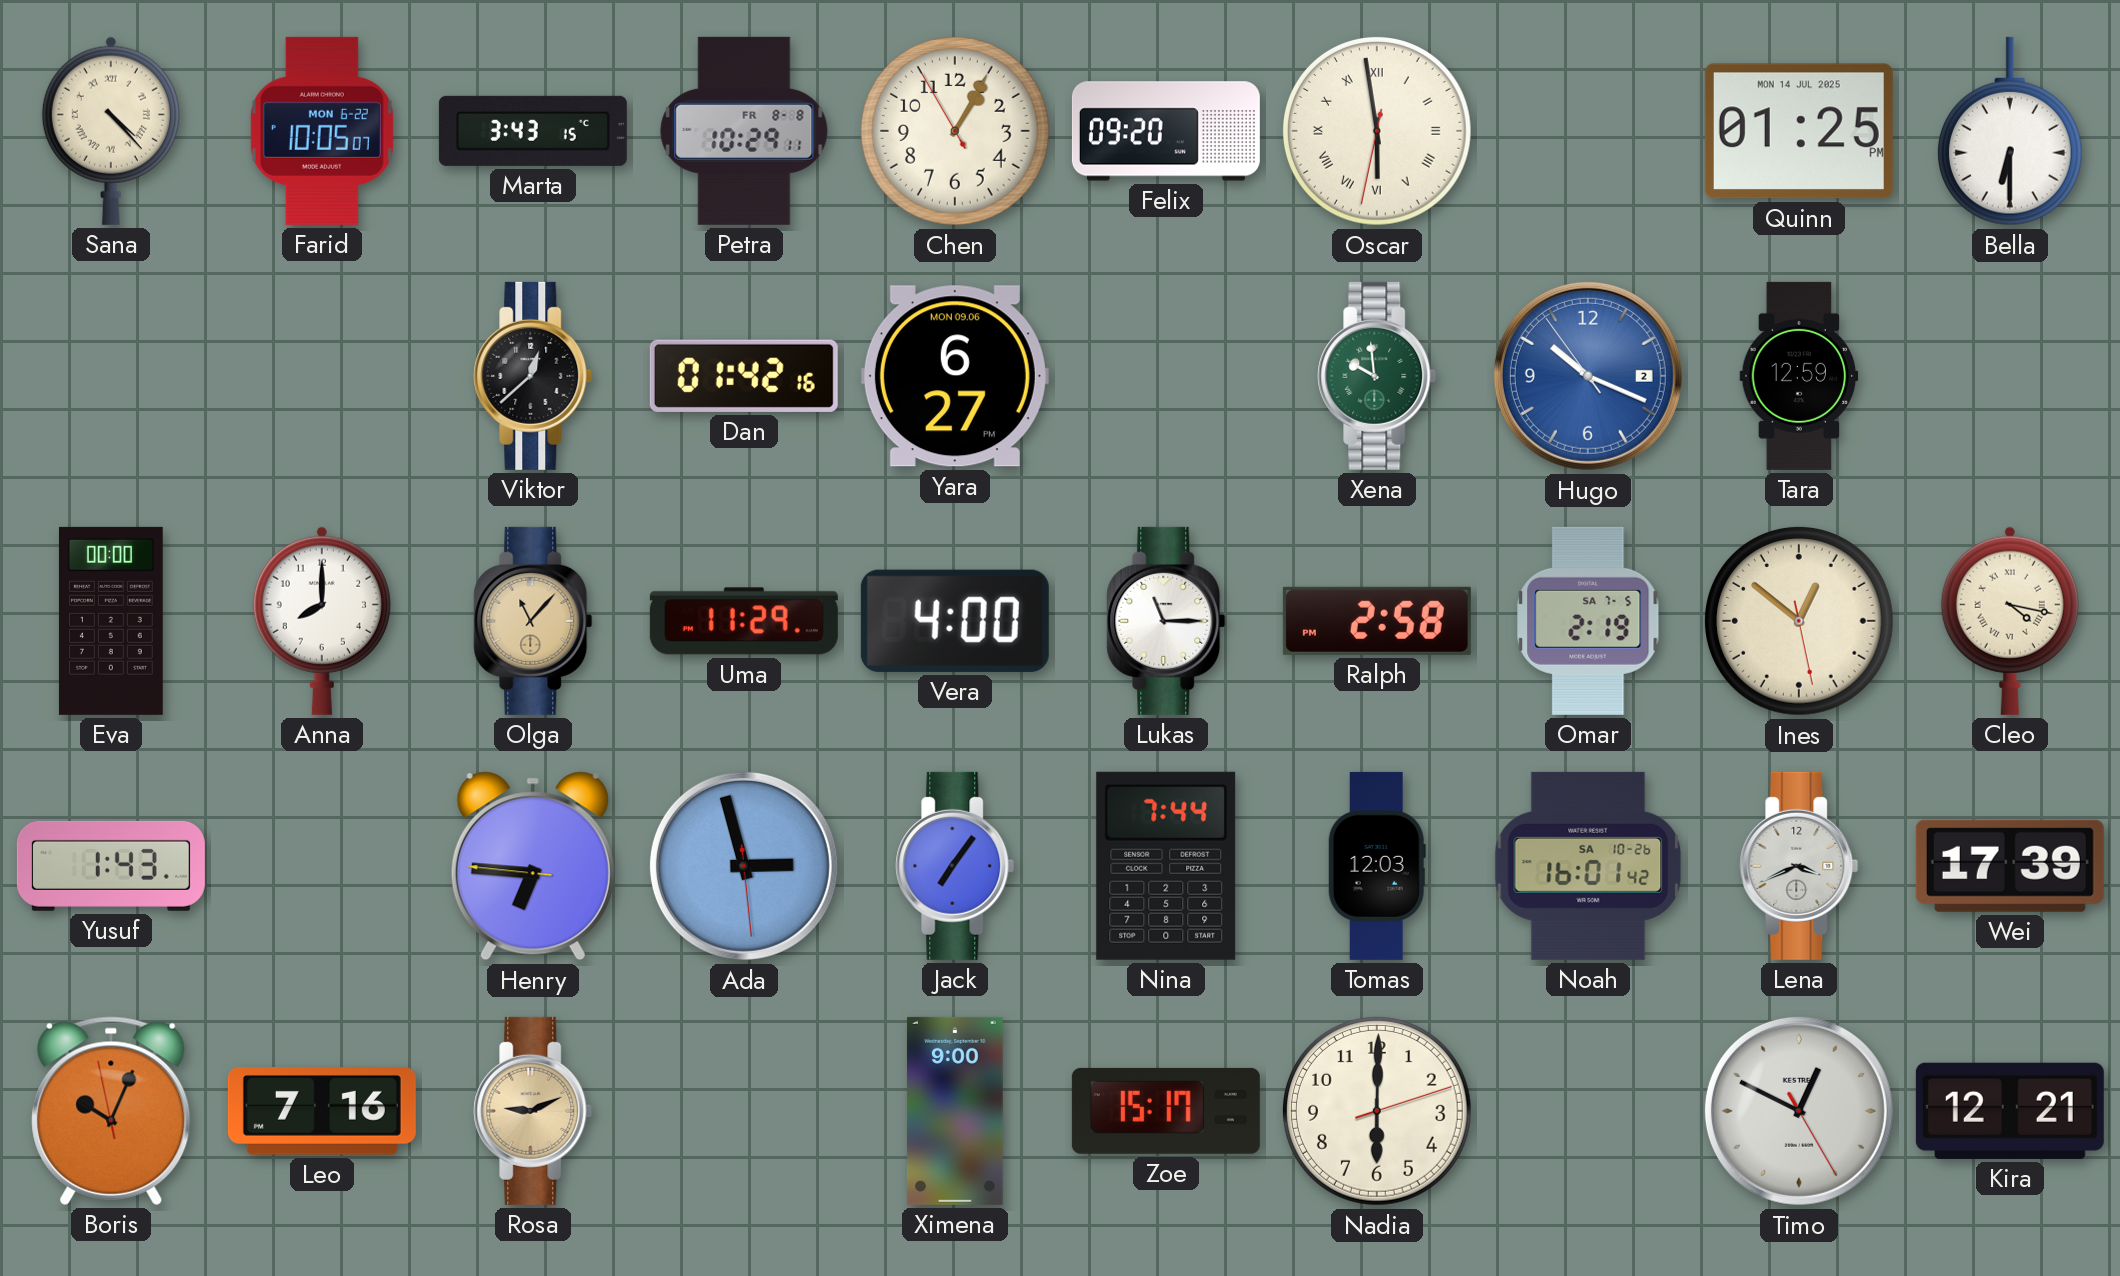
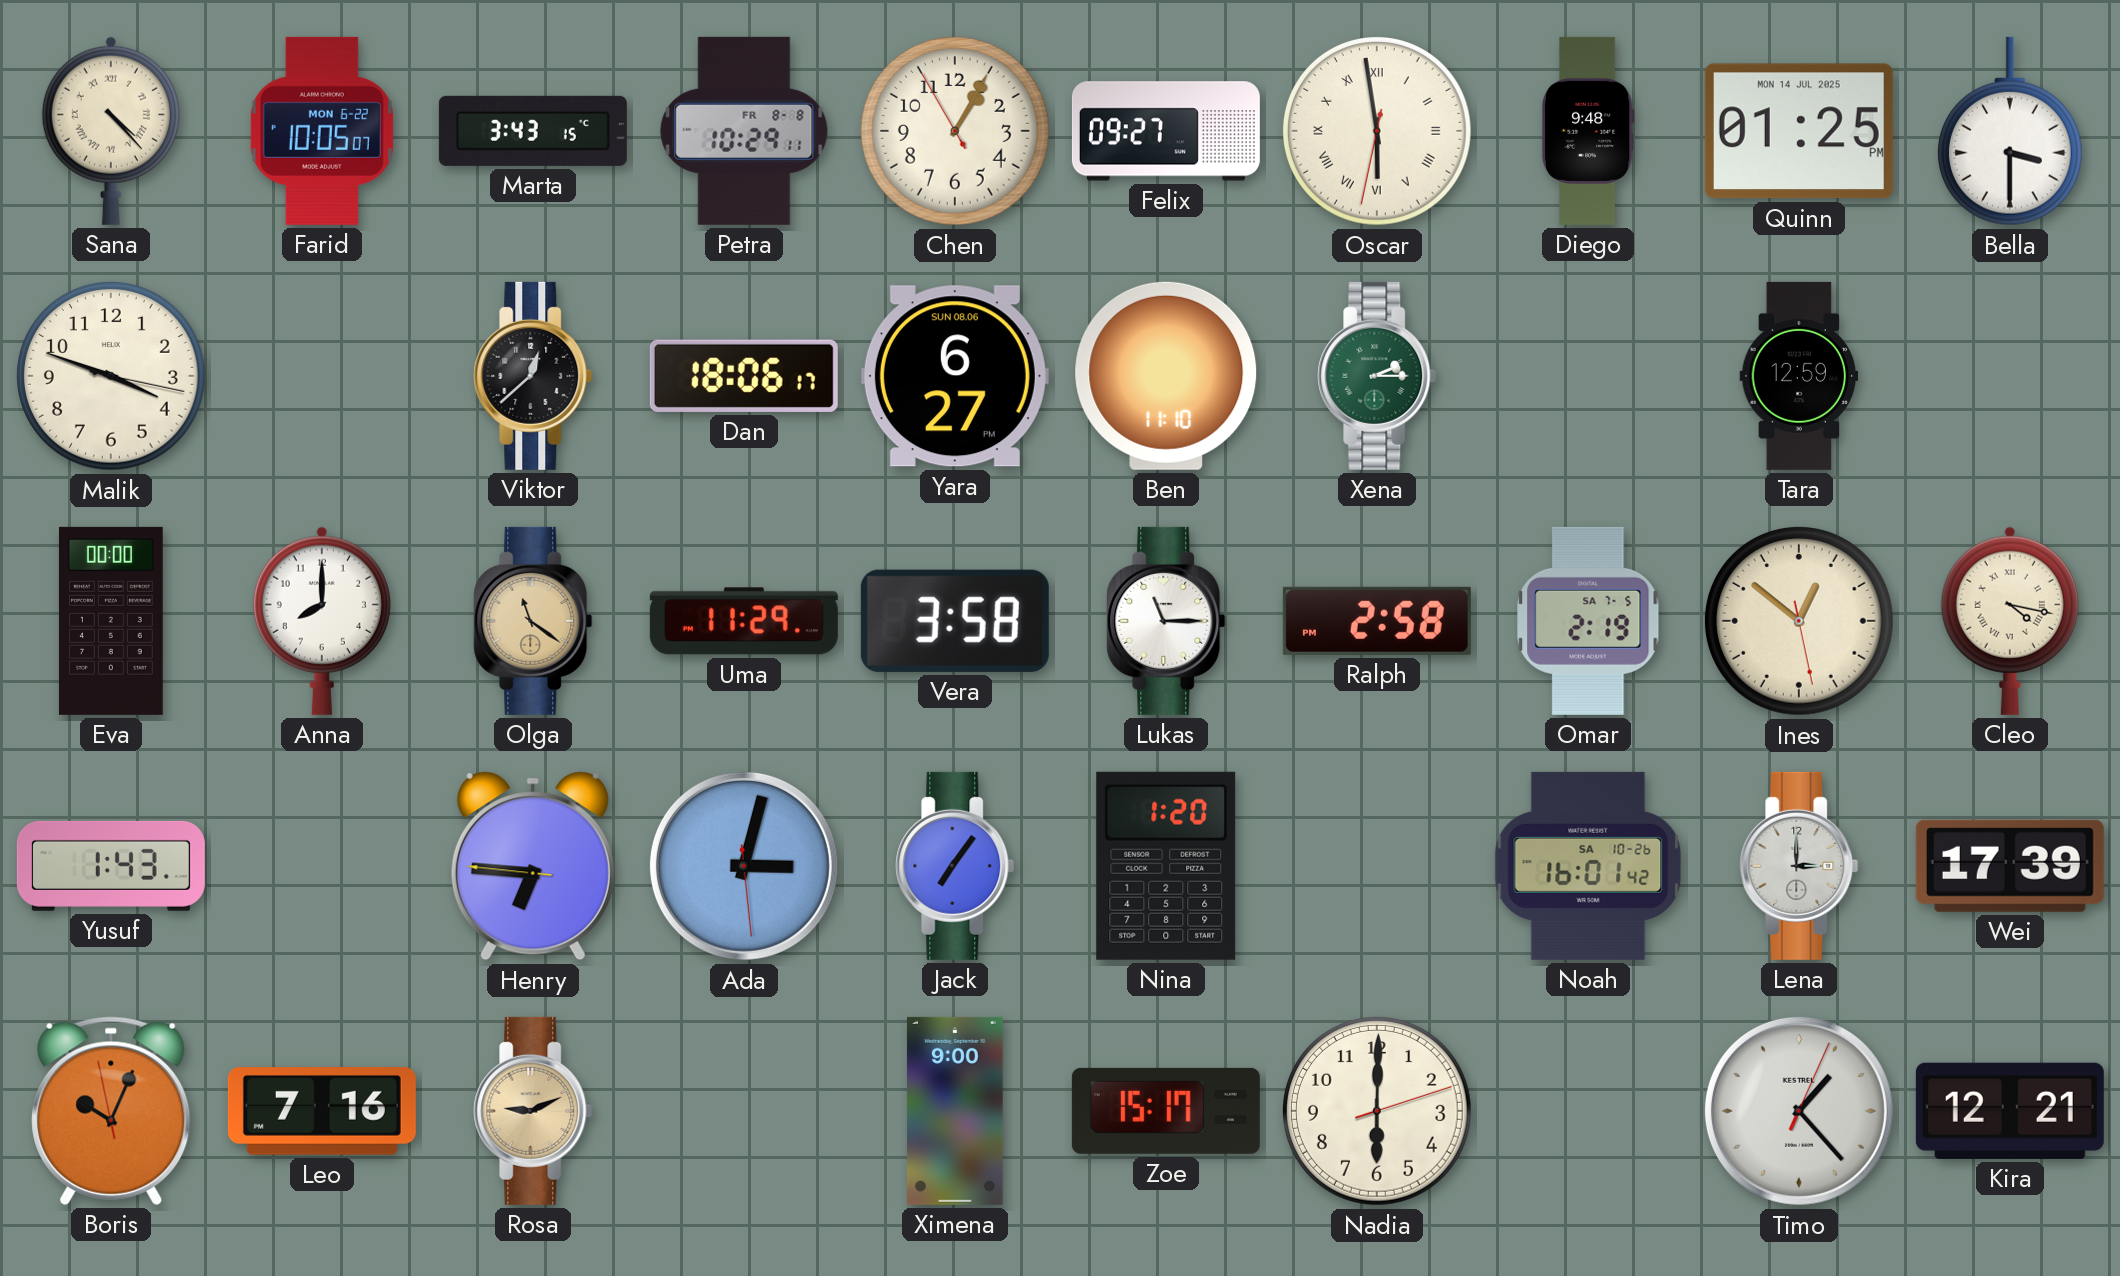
Felix: 09:20 -> 09:27 (1166, 131)
Diego: none -> 9:48 (1588, 131)
Bella: 6:30 -> 3:30 (2010, 131)
Malik: none -> 3:48 (112, 377)
Dan: 01:42 -> 18:06 (744, 376)
Yara date: MON 09.06 -> SUN 08.06 (955, 376)
Ben: none -> 11:10 (1166, 376)
Xena: 9:59 -> 2:15 (1377, 376)
Hugo: 10:18 -> none (1588, 376)
Olga: 11:07 -> 11:21 (533, 621)
Vera: 4:00 -> 3:58 (955, 621)
Ada: 2:57 -> 3:02 (744, 866)
Nina: 7:44 -> 1:20 (1166, 866)
Tomas: 12:03 -> none (1377, 866)
Lena: 3:41 -> 3:00 (1799, 866)
Timo: 12:49 -> 1:23 (1799, 1111)
